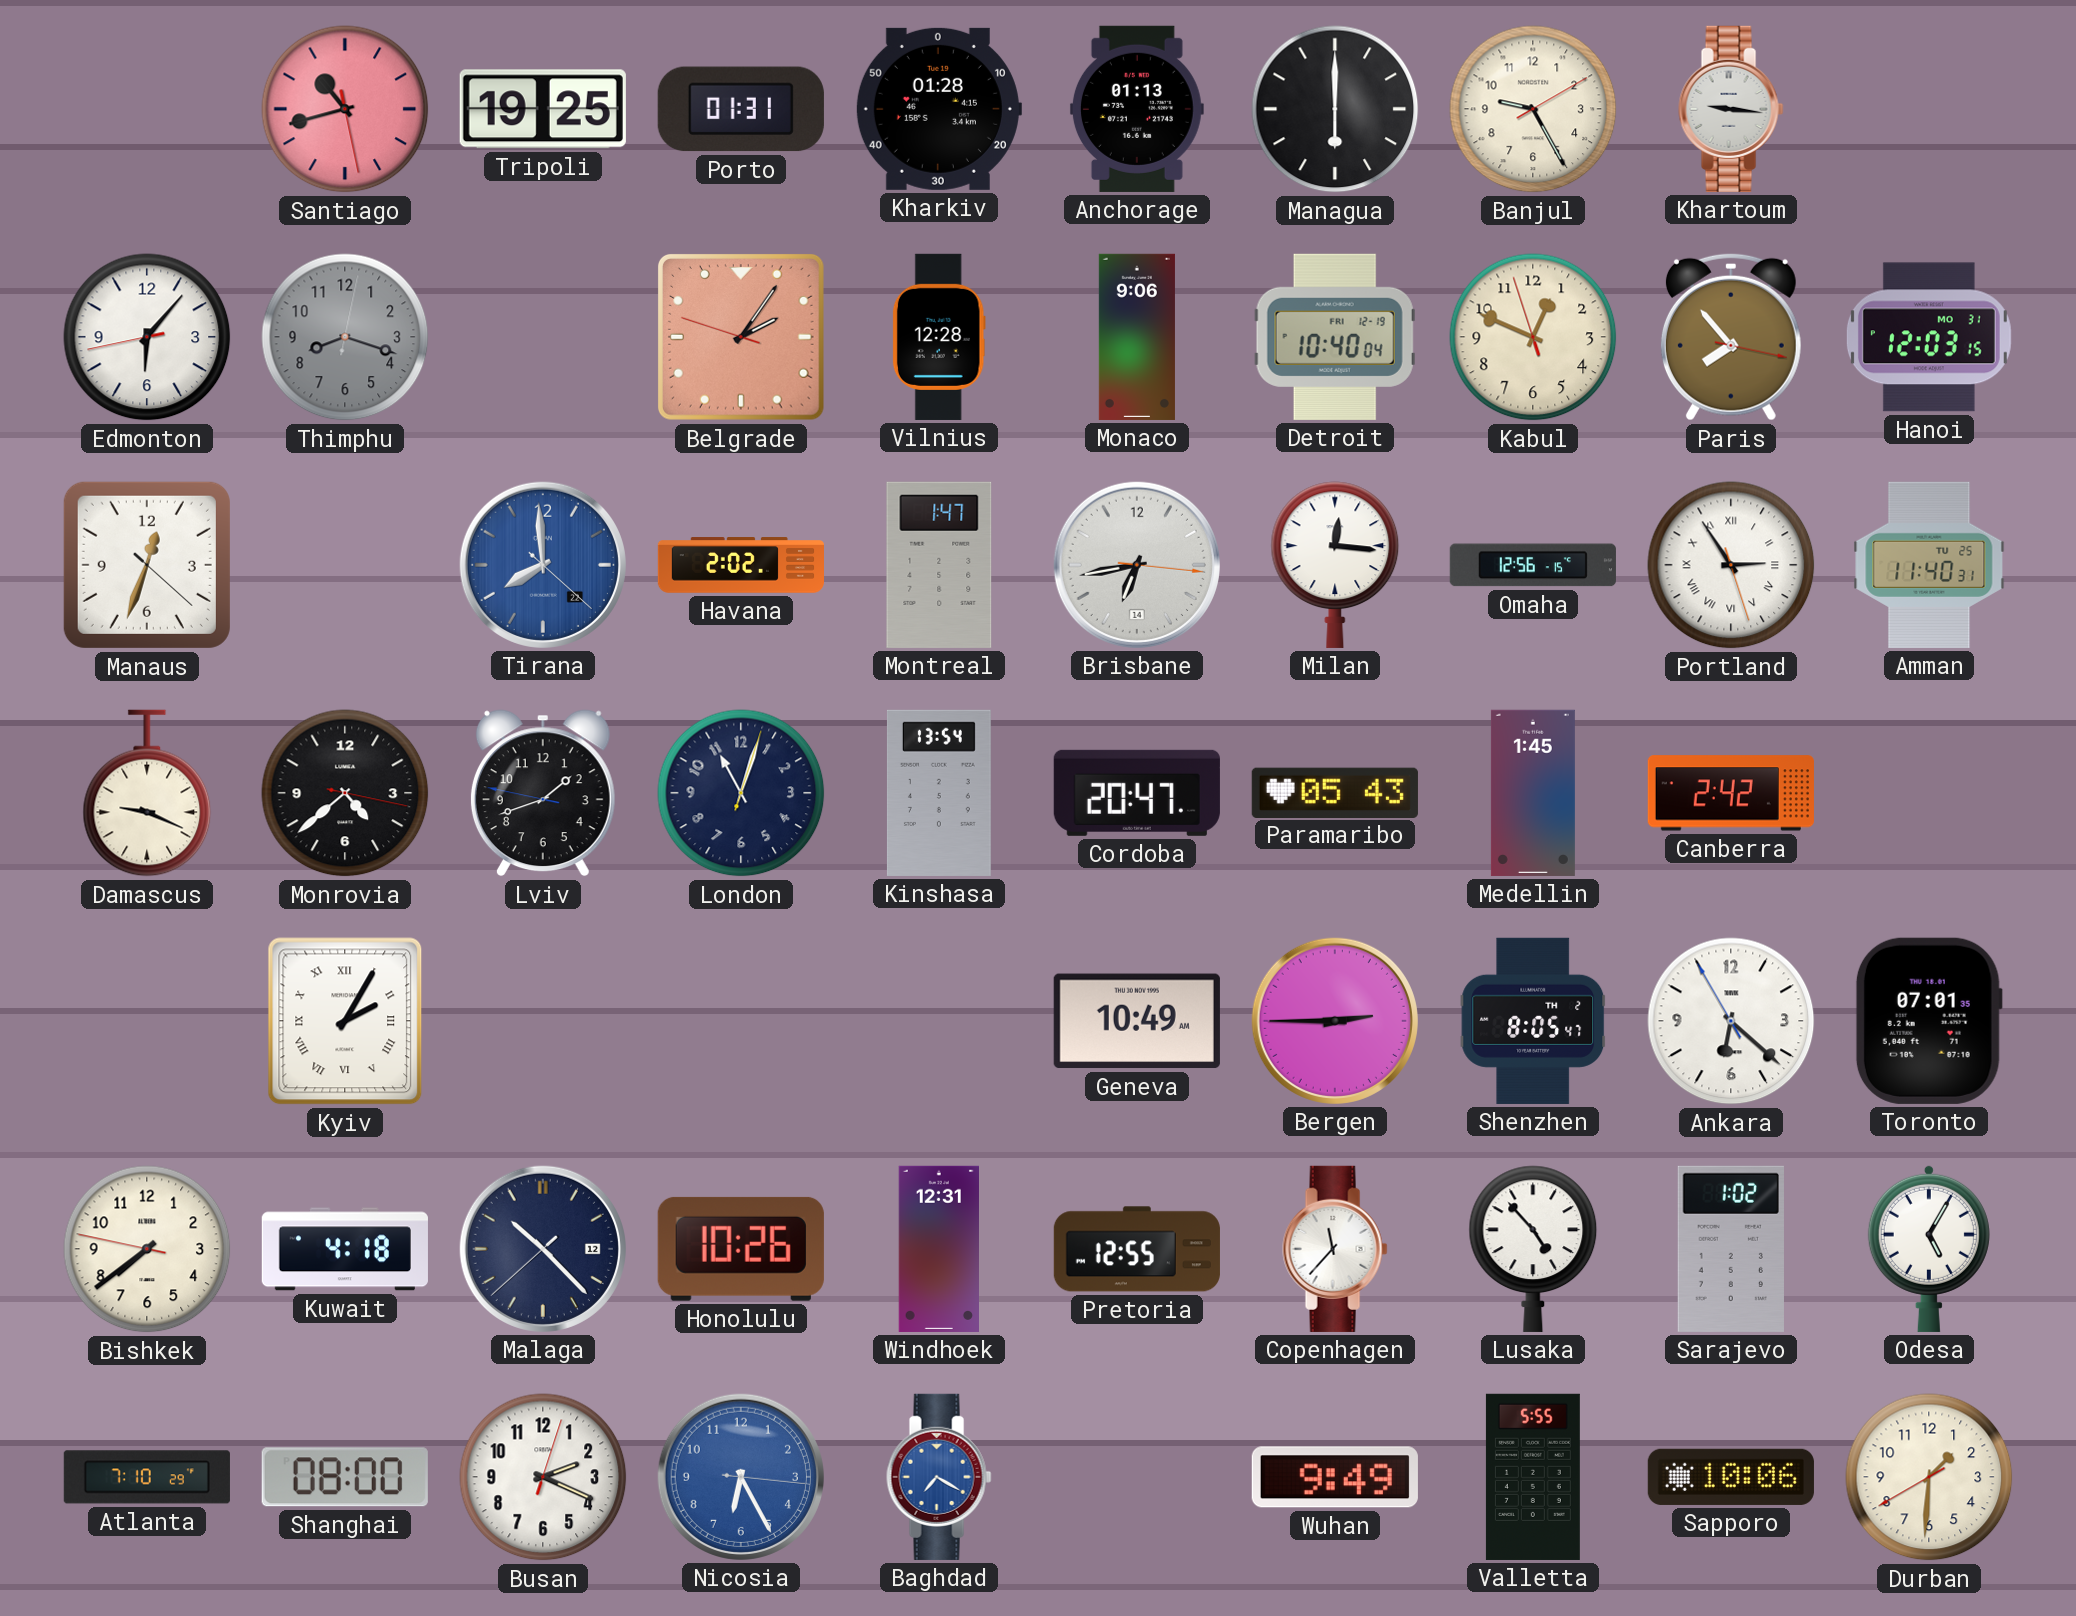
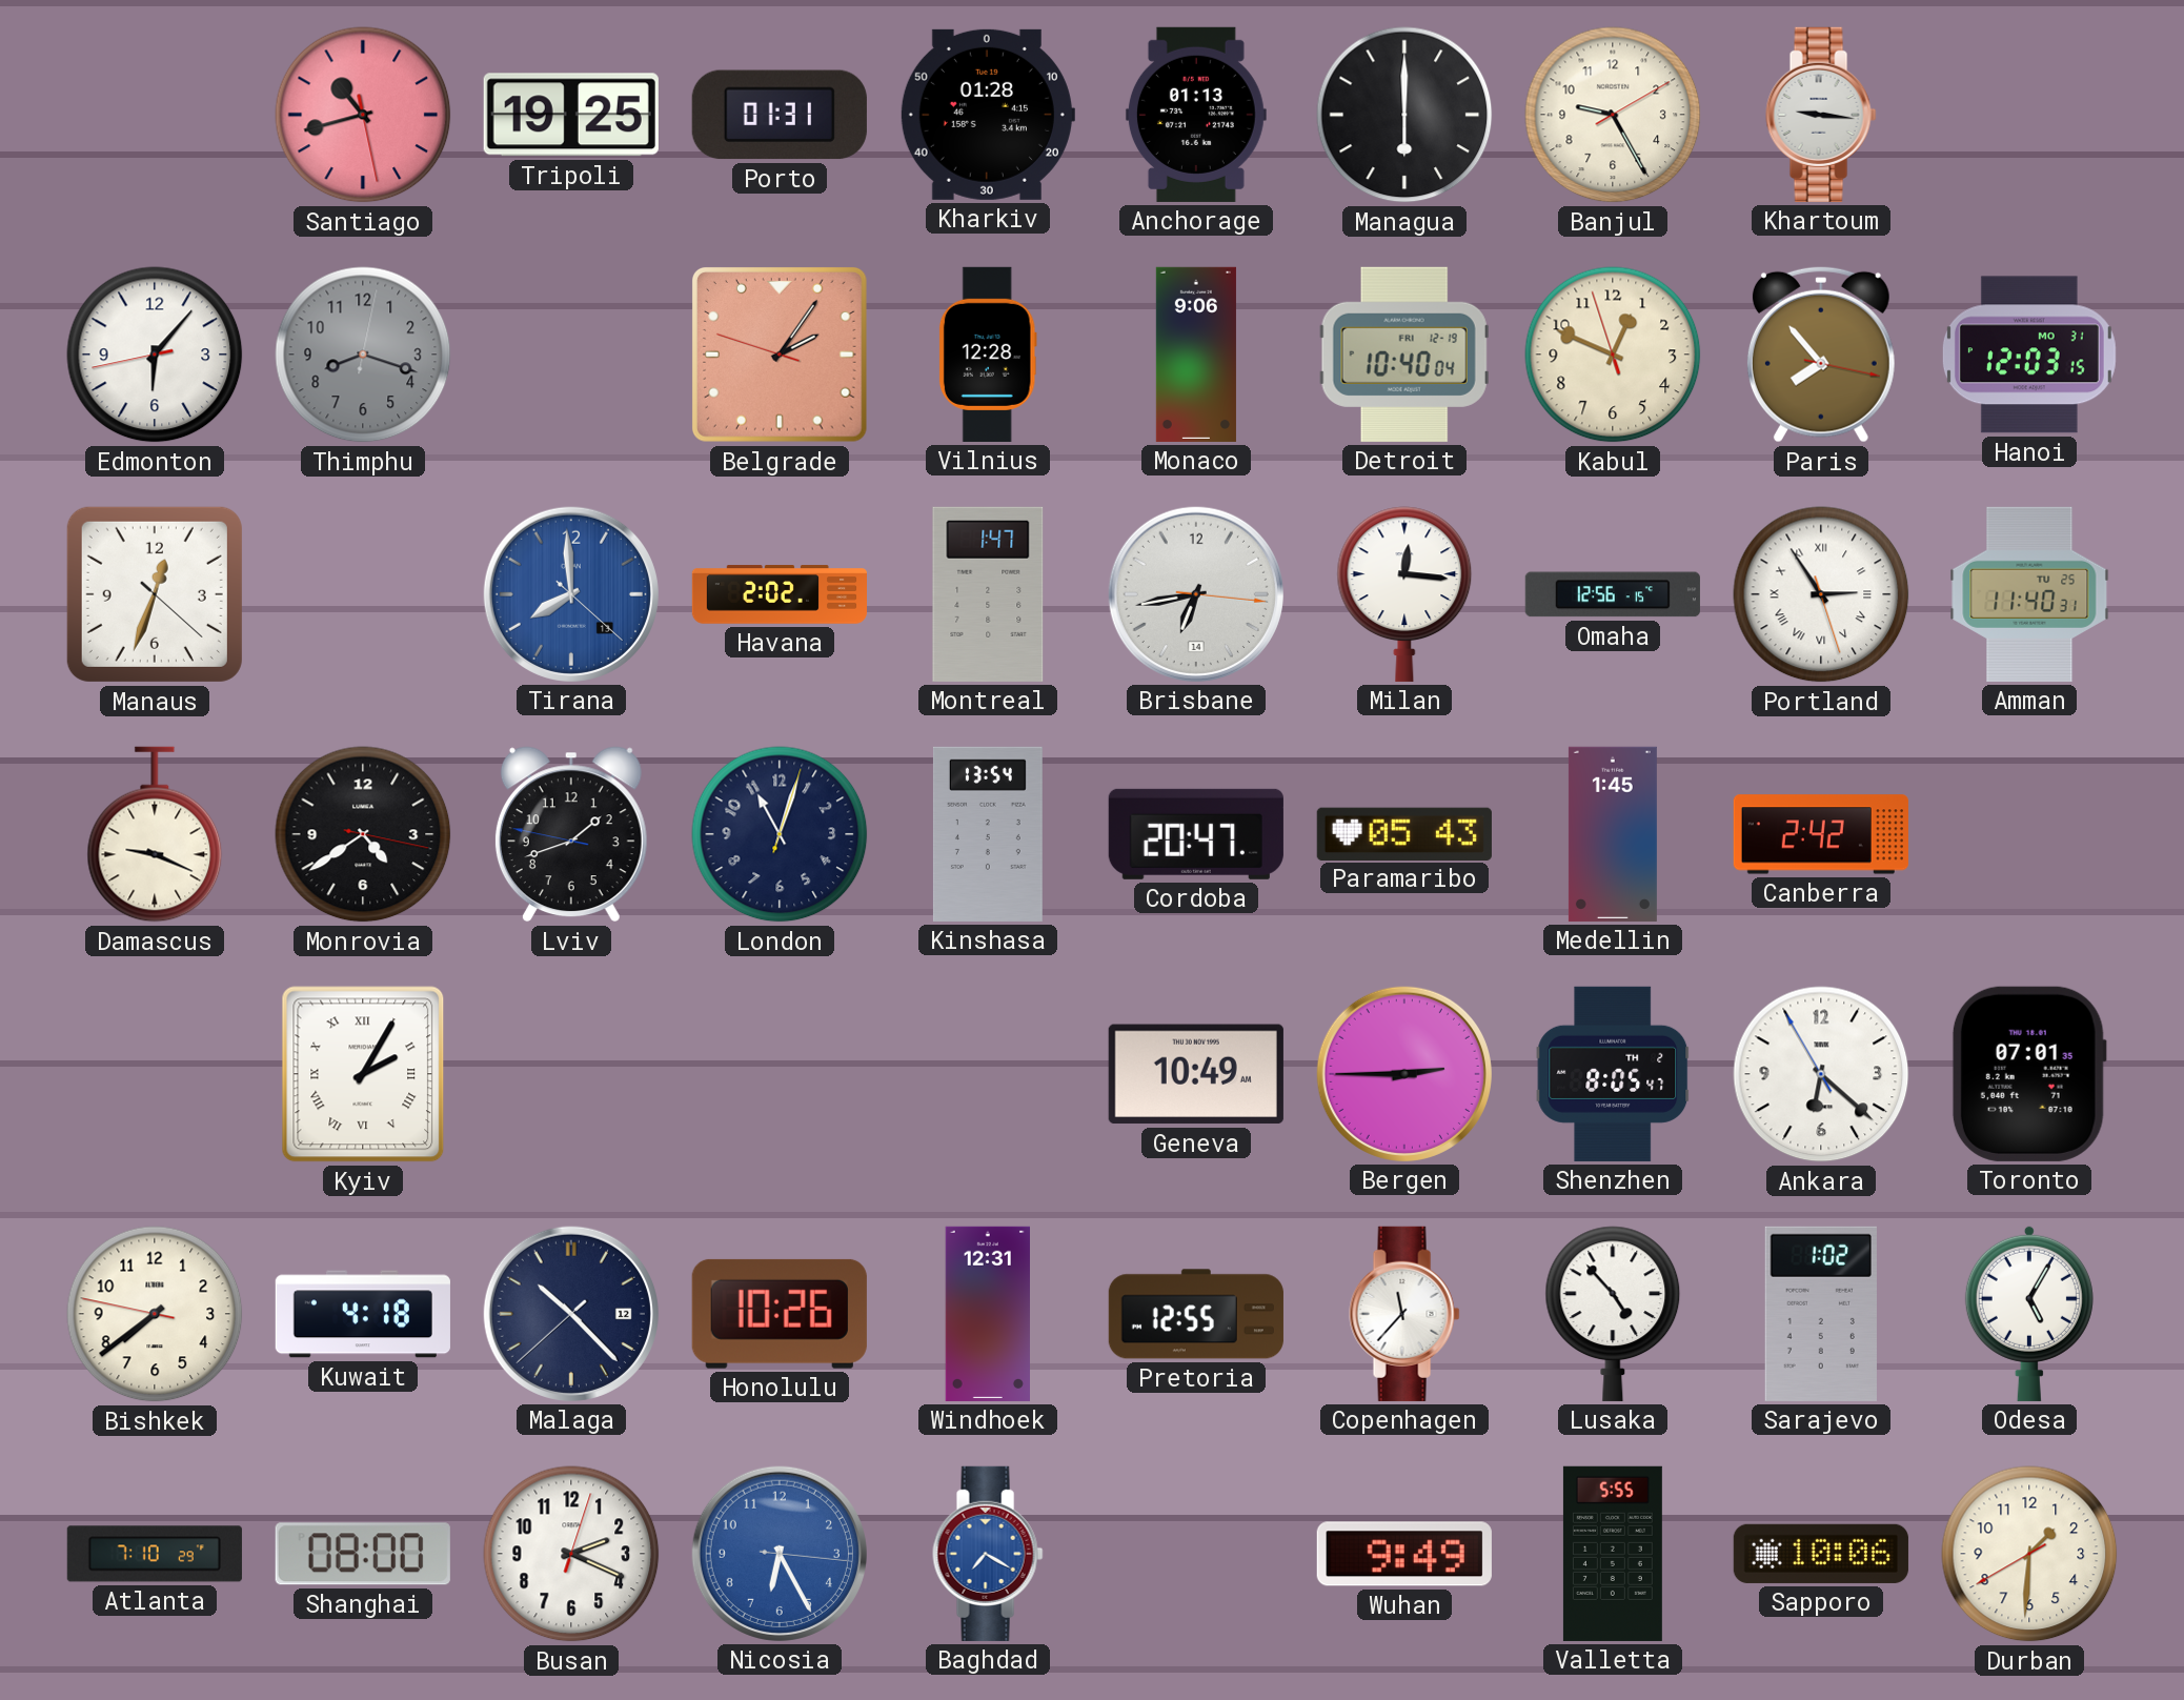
Tirana date: 22 -> 13 (571, 594)
Monrovia: 4:38 -> 4:39 (363, 834)
